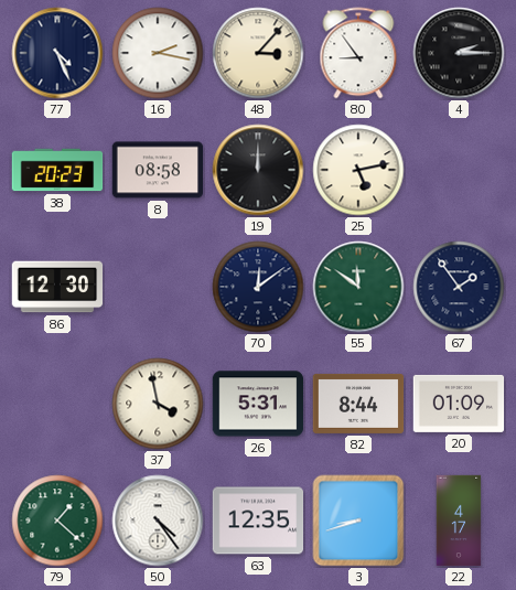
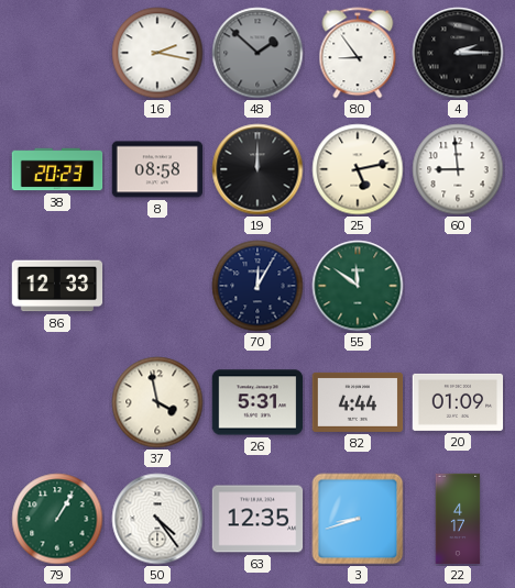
77: 4:26 -> none (57, 53)
48: 3:07 -> 1:52 (257, 53)
48 dial: cream -> grey (257, 53)
60: none -> 8:59 (458, 169)
86: 12:30 -> 12:33 (57, 286)
70: 12:09 -> 12:05 (257, 286)
67: 1:54 -> none (459, 287)
82: 8:44 -> 4:44 (358, 402)
79: 1:22 -> 1:05 (57, 519)
